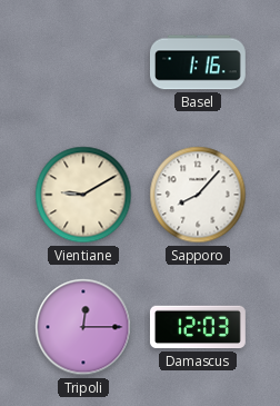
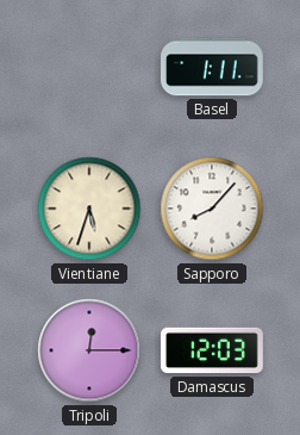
Basel: 1:16 -> 1:11 (212, 67)
Vientiane: 9:10 -> 5:33 (89, 209)
